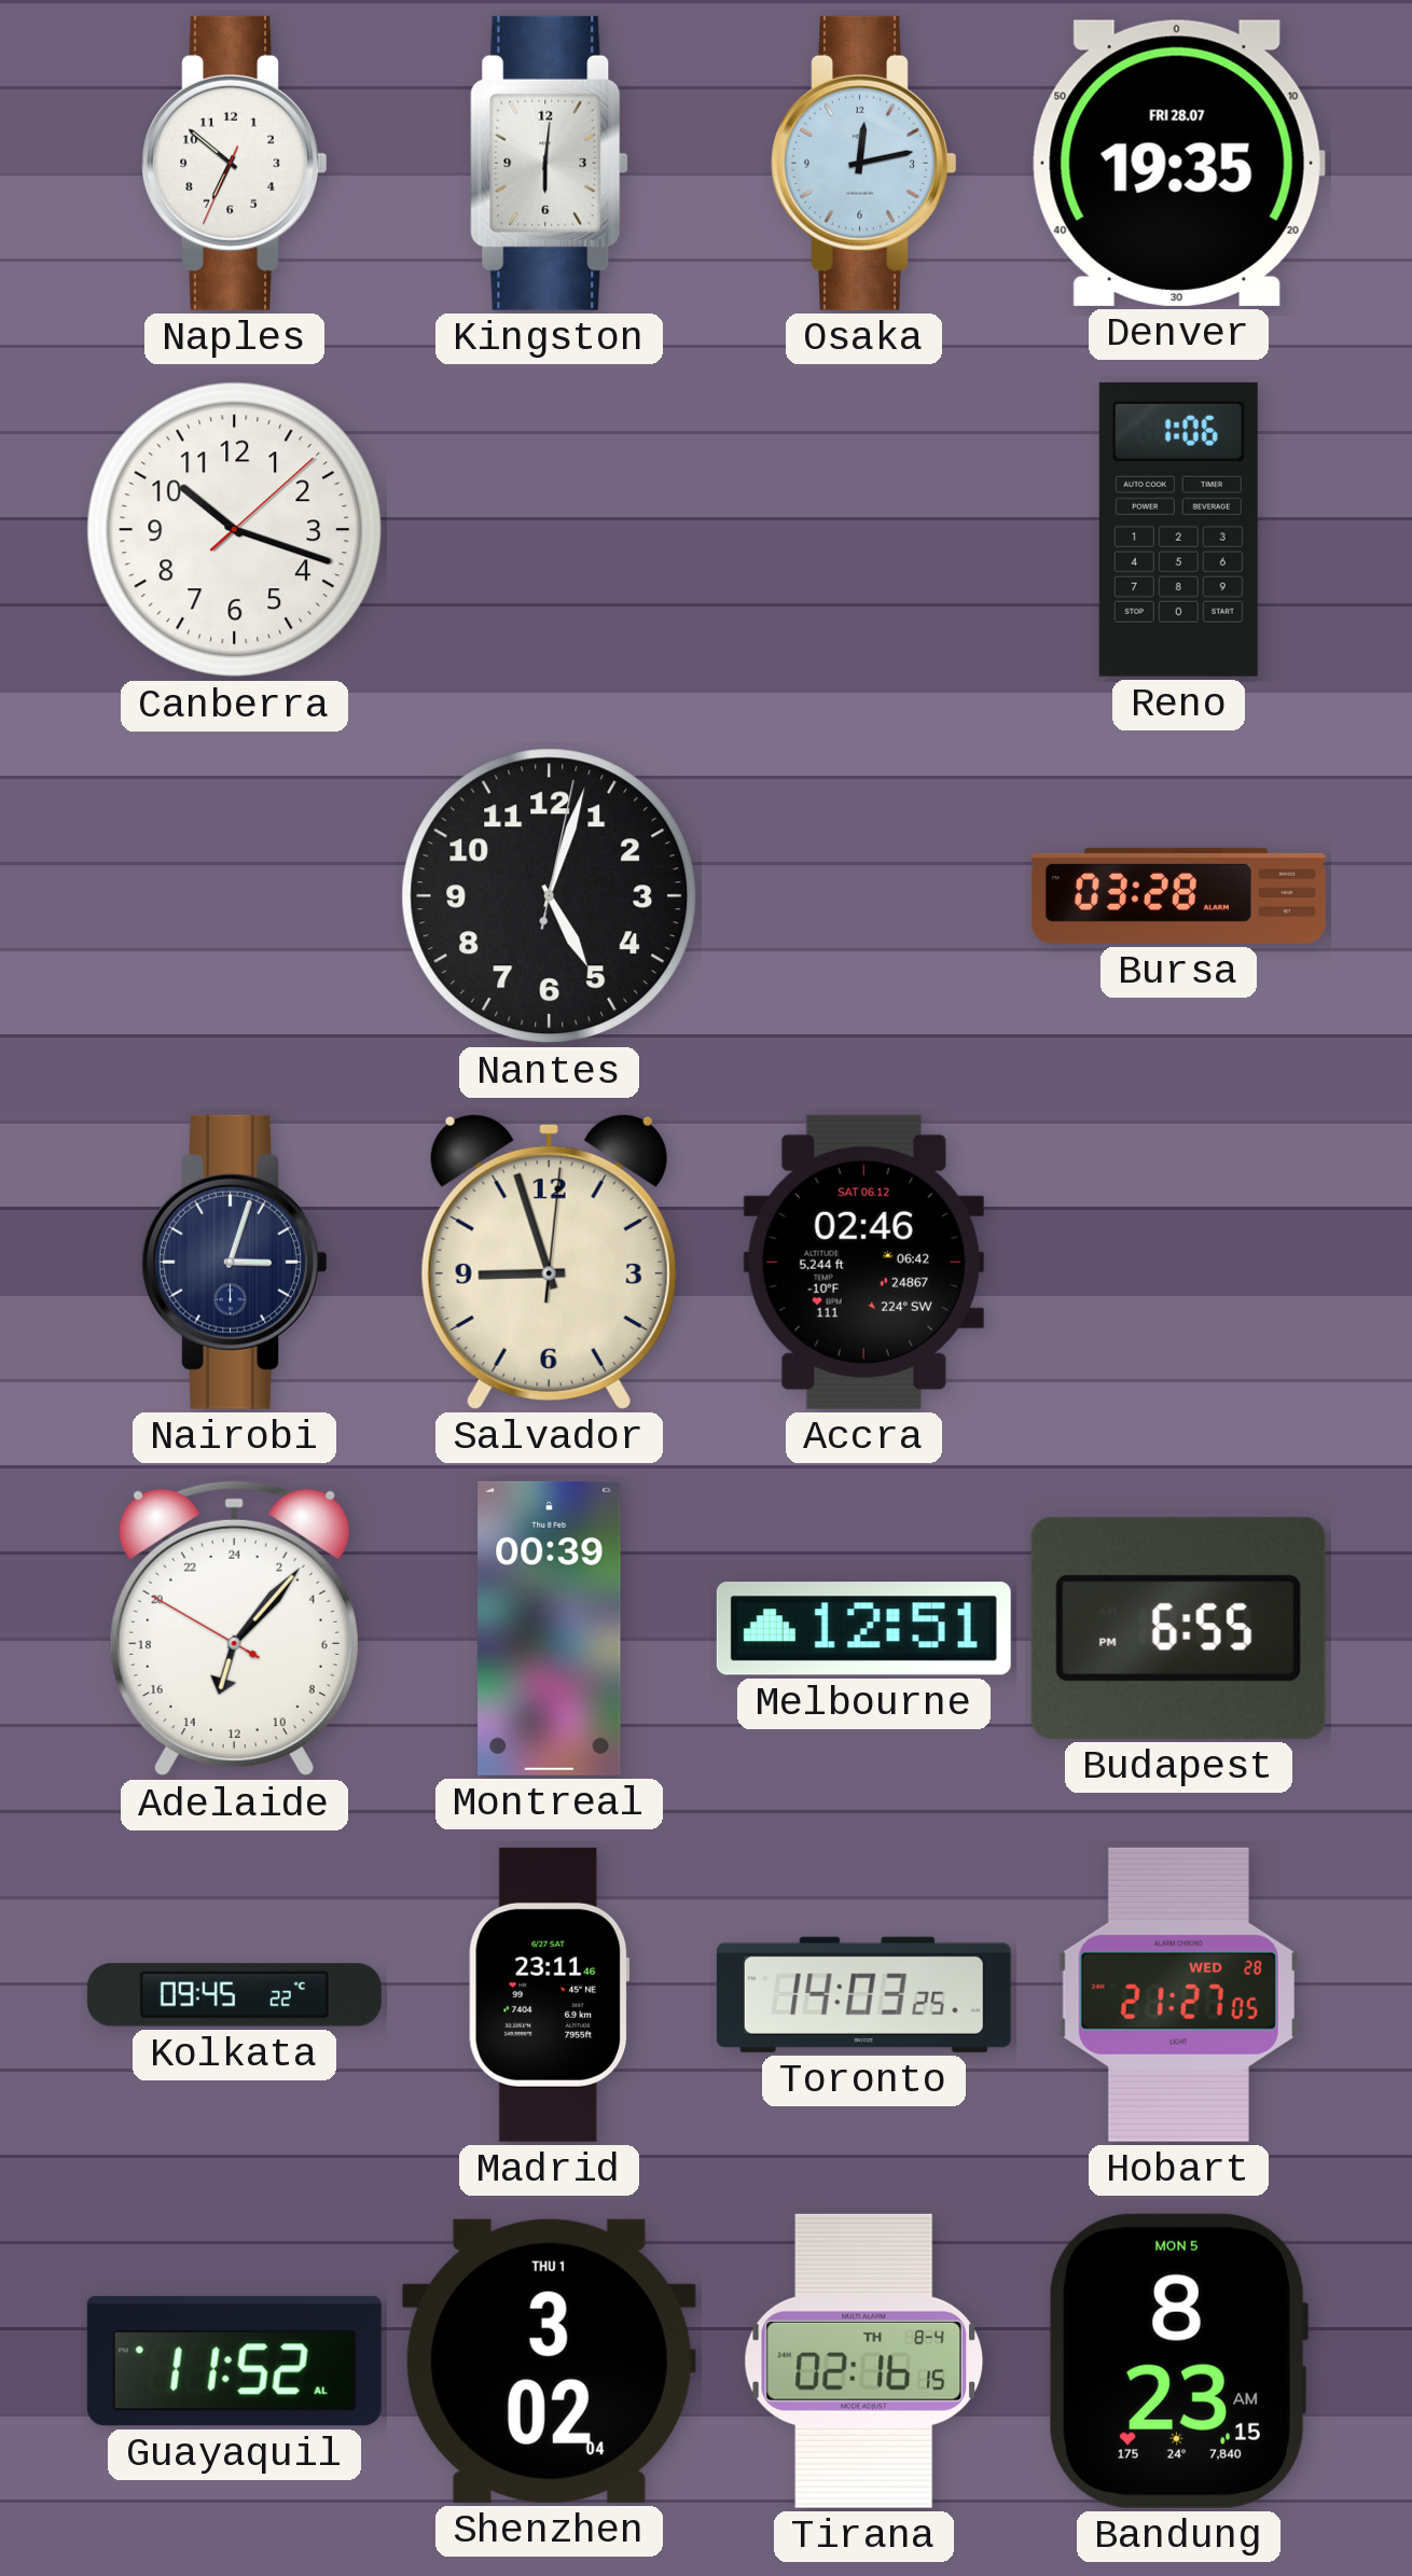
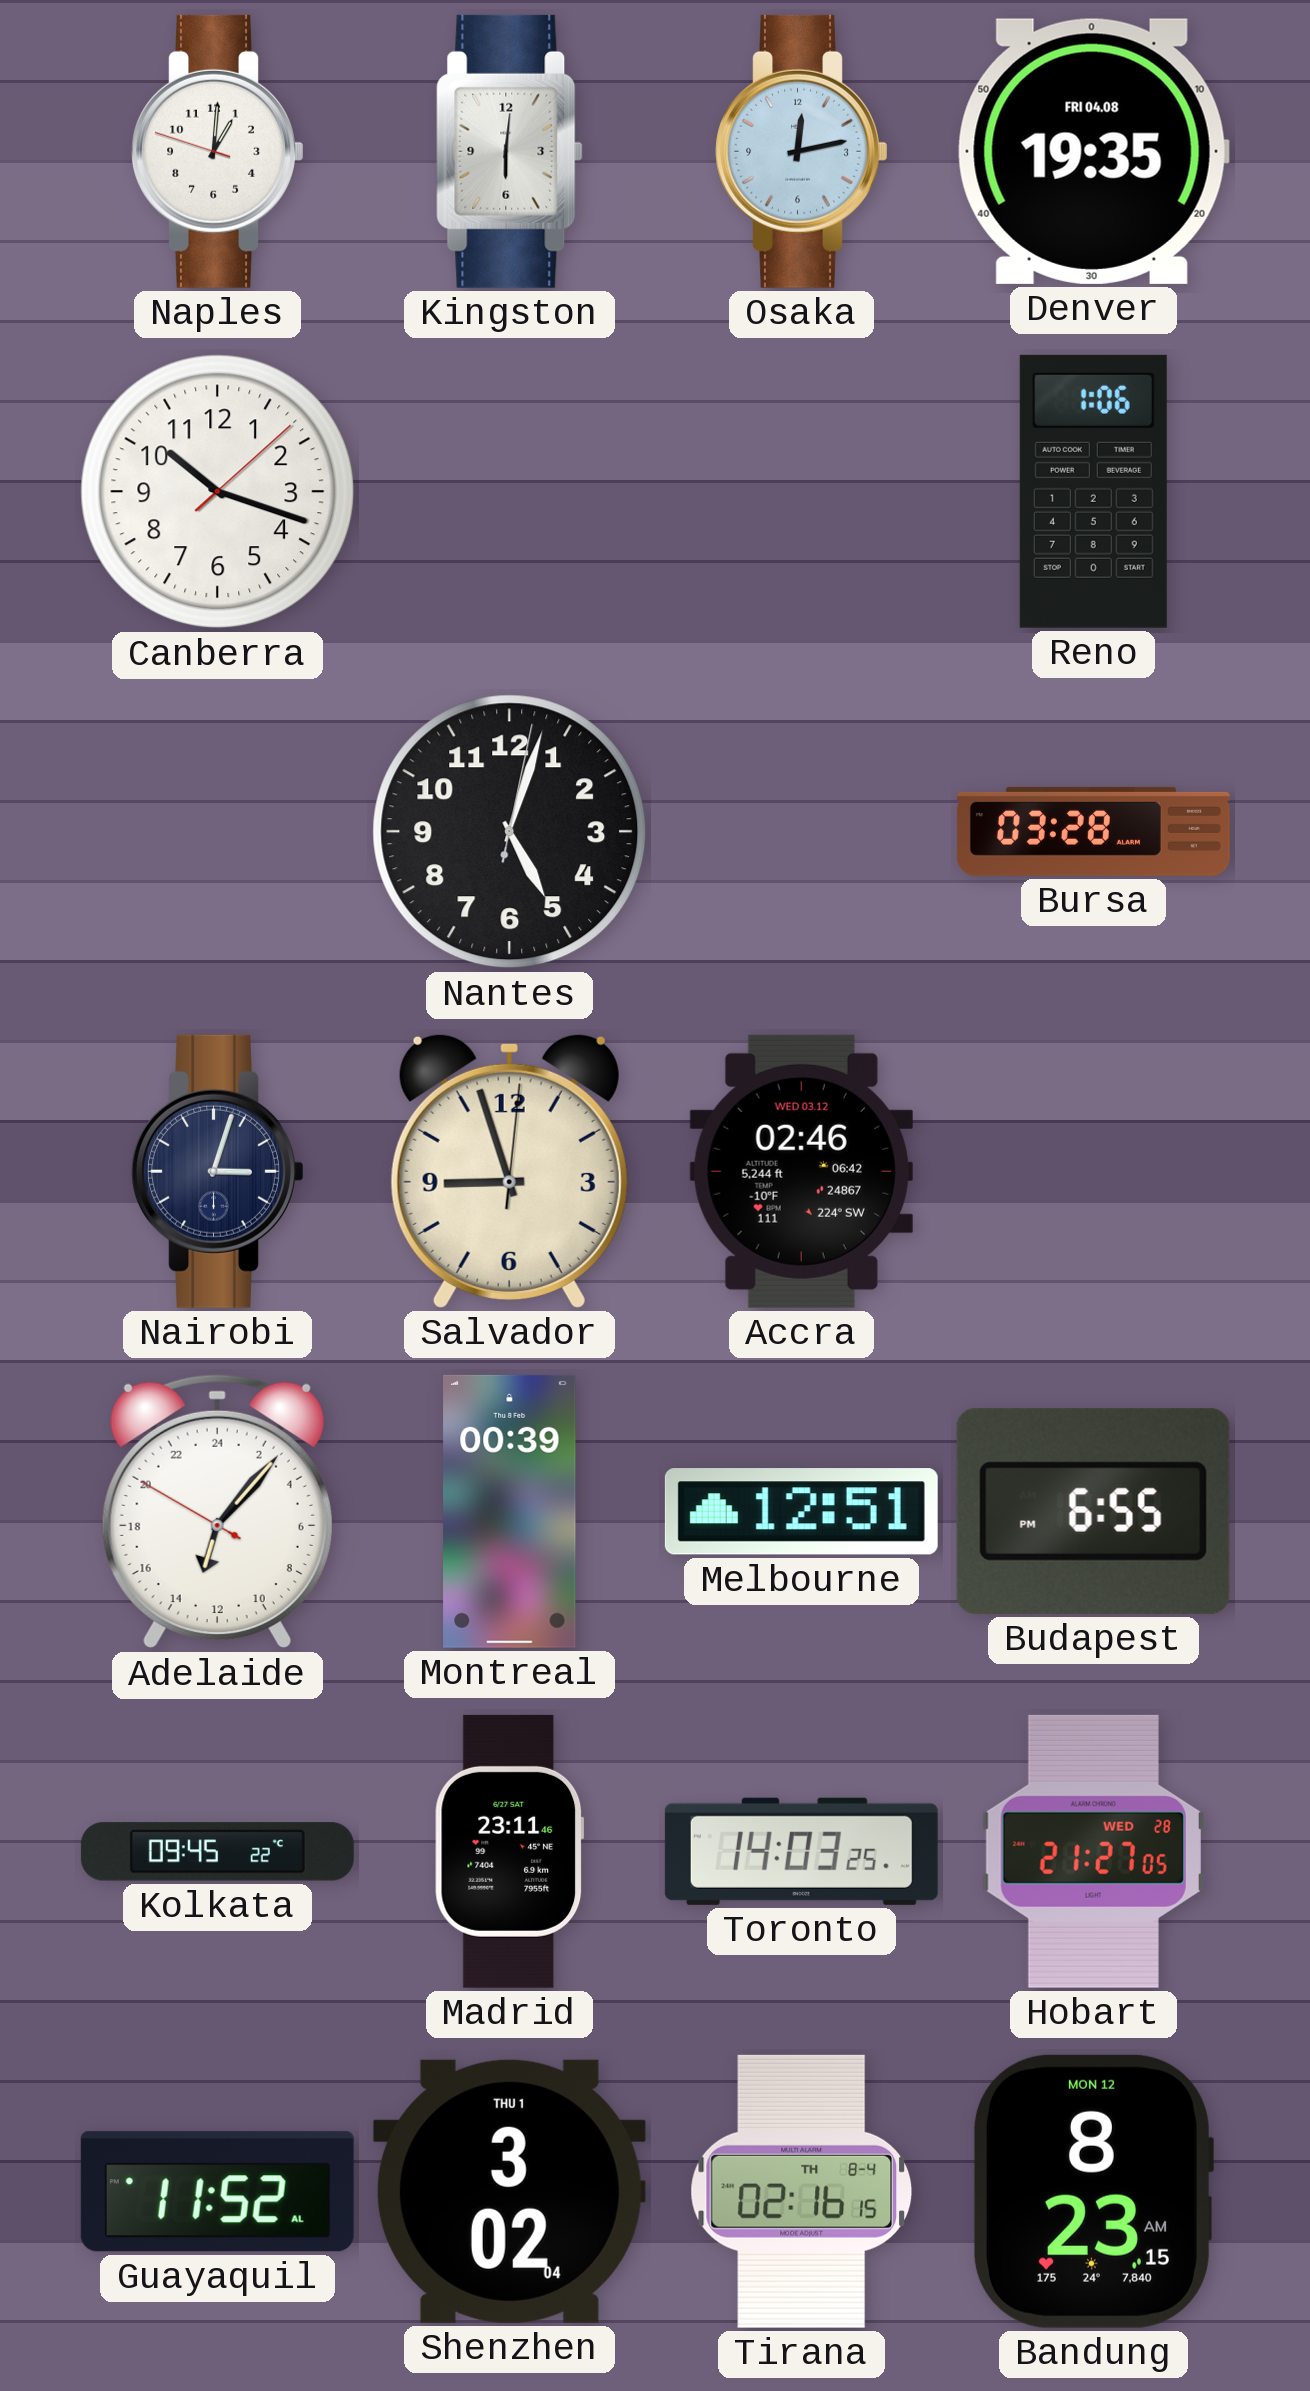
Naples: 6:51 -> 1:00 (218, 151)
Denver date: FRI 28.07 -> FRI 04.08 (1093, 151)
Accra date: SAT 06.12 -> WED 03.12 (801, 1171)
Bandung date: MON 5 -> MON 12 (1093, 2191)
